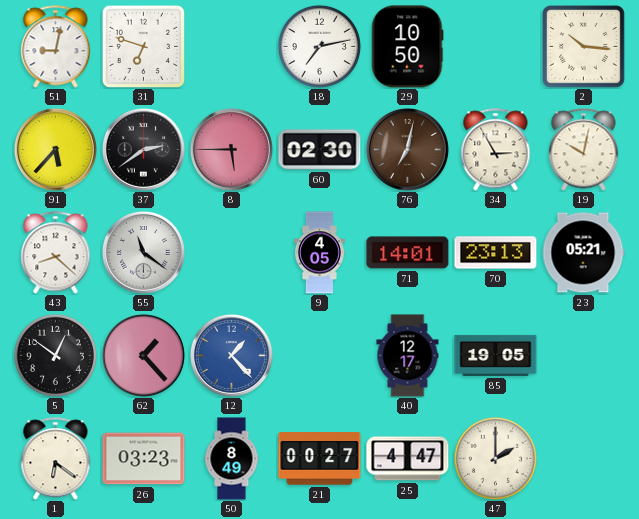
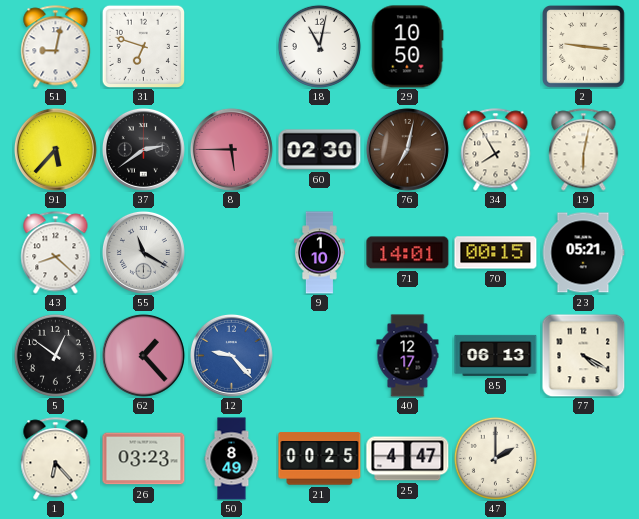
18: 7:13 -> 11:02 (319, 46)
2: 10:16 -> 9:16 (584, 47)
34: 2:55 -> 7:55 (496, 150)
19: 10:02 -> 6:02 (584, 150)
55: 11:21 -> 11:20 (143, 252)
9: 4:05 -> 1:10 (319, 253)
70: 23:13 -> 00:15 (496, 253)
12: 1:23 -> 9:23 (231, 355)
85: 19:05 -> 06:13 (496, 355)
77: none -> 4:20 (583, 355)
1: 6:21 -> 6:23 (56, 459)
21: 00:27 -> 00:25 (320, 459)
